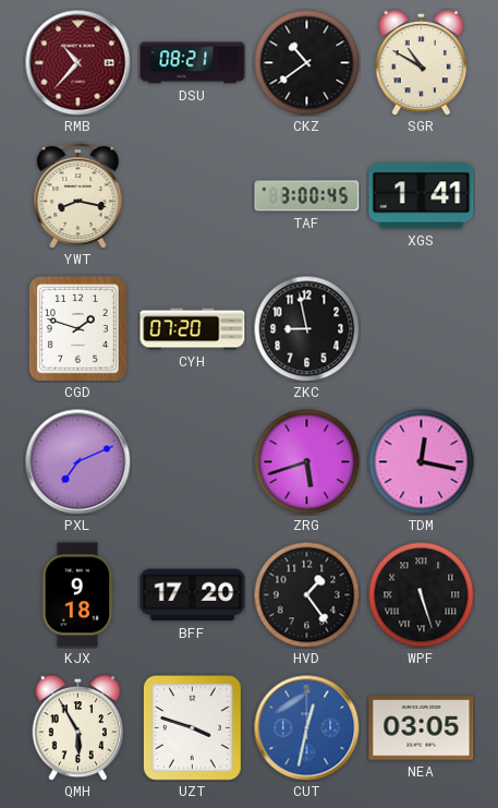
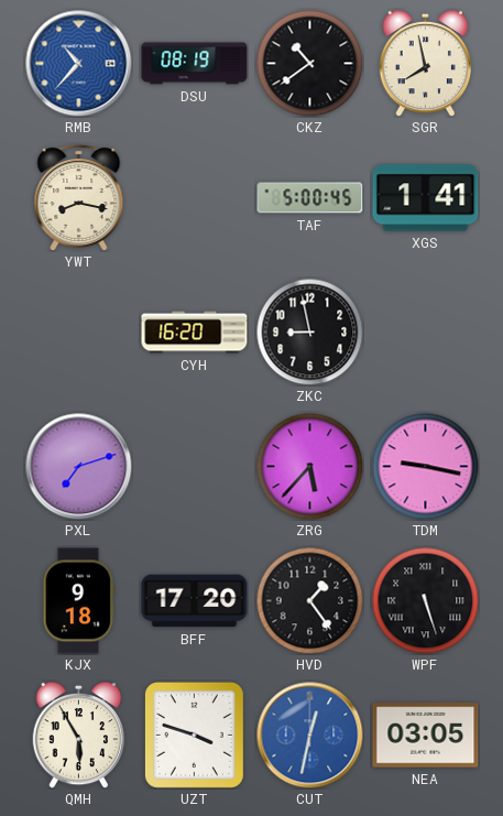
RMB dial: burgundy -> blue (79, 64)
DSU: 08:21 -> 08:19 (195, 64)
SGR: 10:50 -> 7:58 (426, 63)
TAF: 3:00 -> 5:00 (310, 198)
CGD: 1:48 -> none (77, 328)
CYH: 07:20 -> 16:20 (195, 333)
PXL: 7:11 -> 7:12 (79, 467)
ZRG: 5:42 -> 5:37 (309, 466)
TDM: 12:17 -> 9:17 (425, 466)
